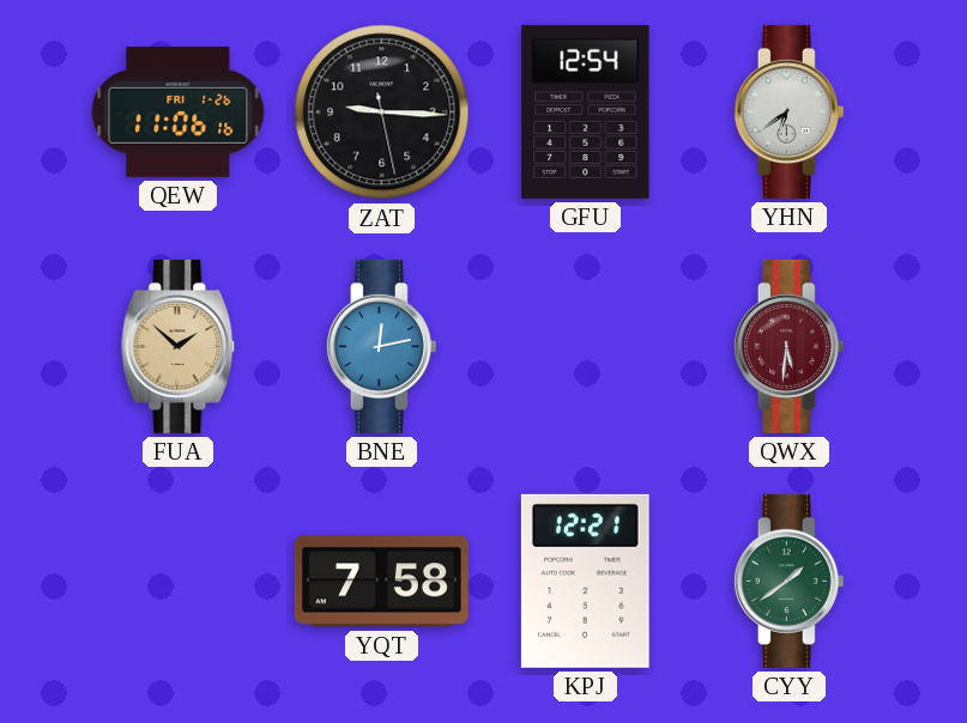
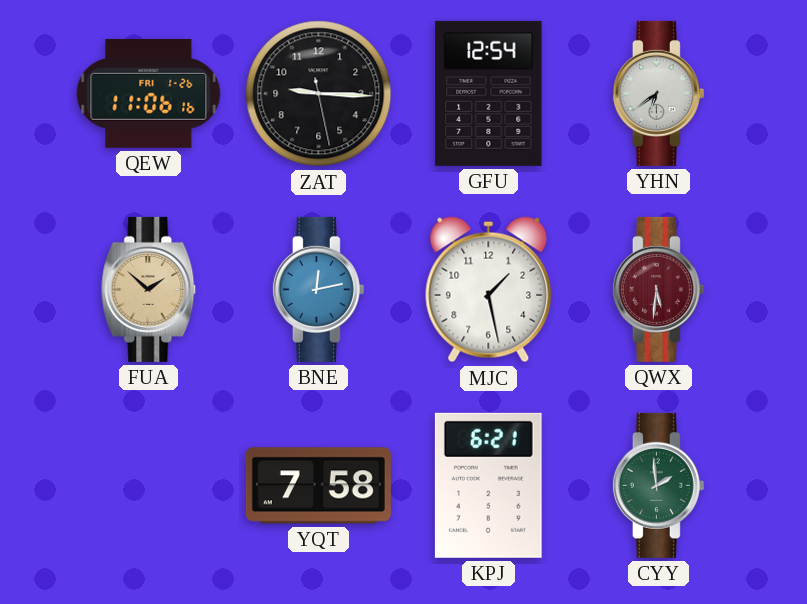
MJC: none -> 1:28 (489, 290)
KPJ: 12:21 -> 6:21 (488, 485)
CYY: 1:39 -> 1:59 (658, 485)
